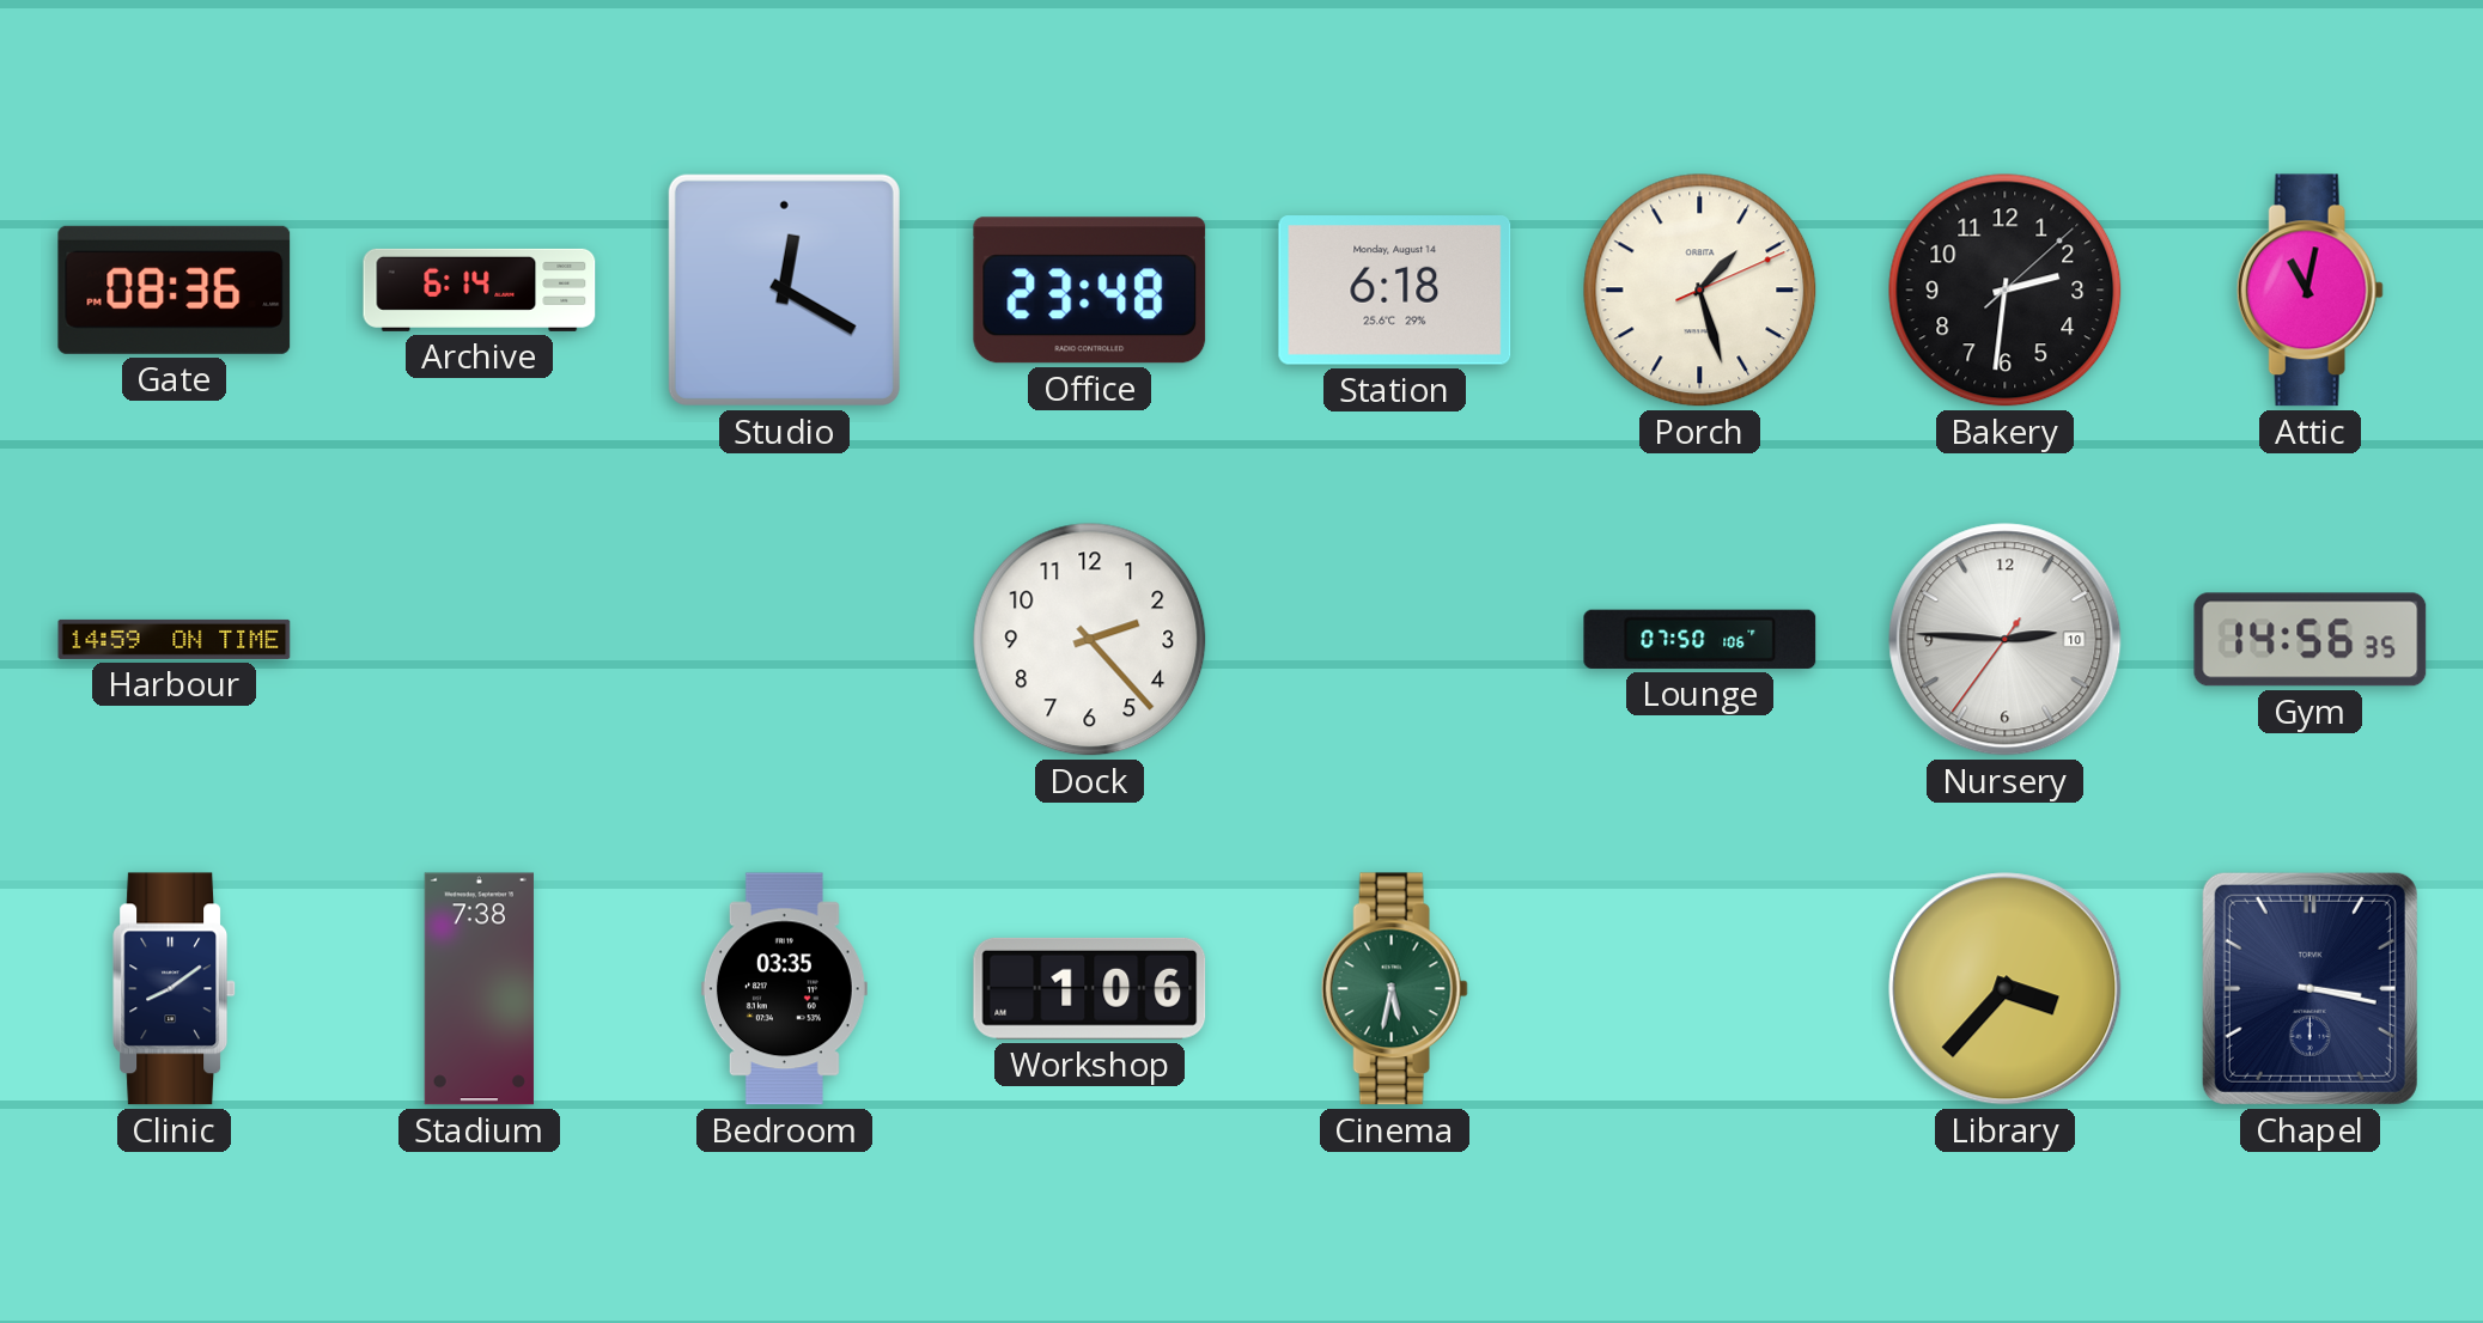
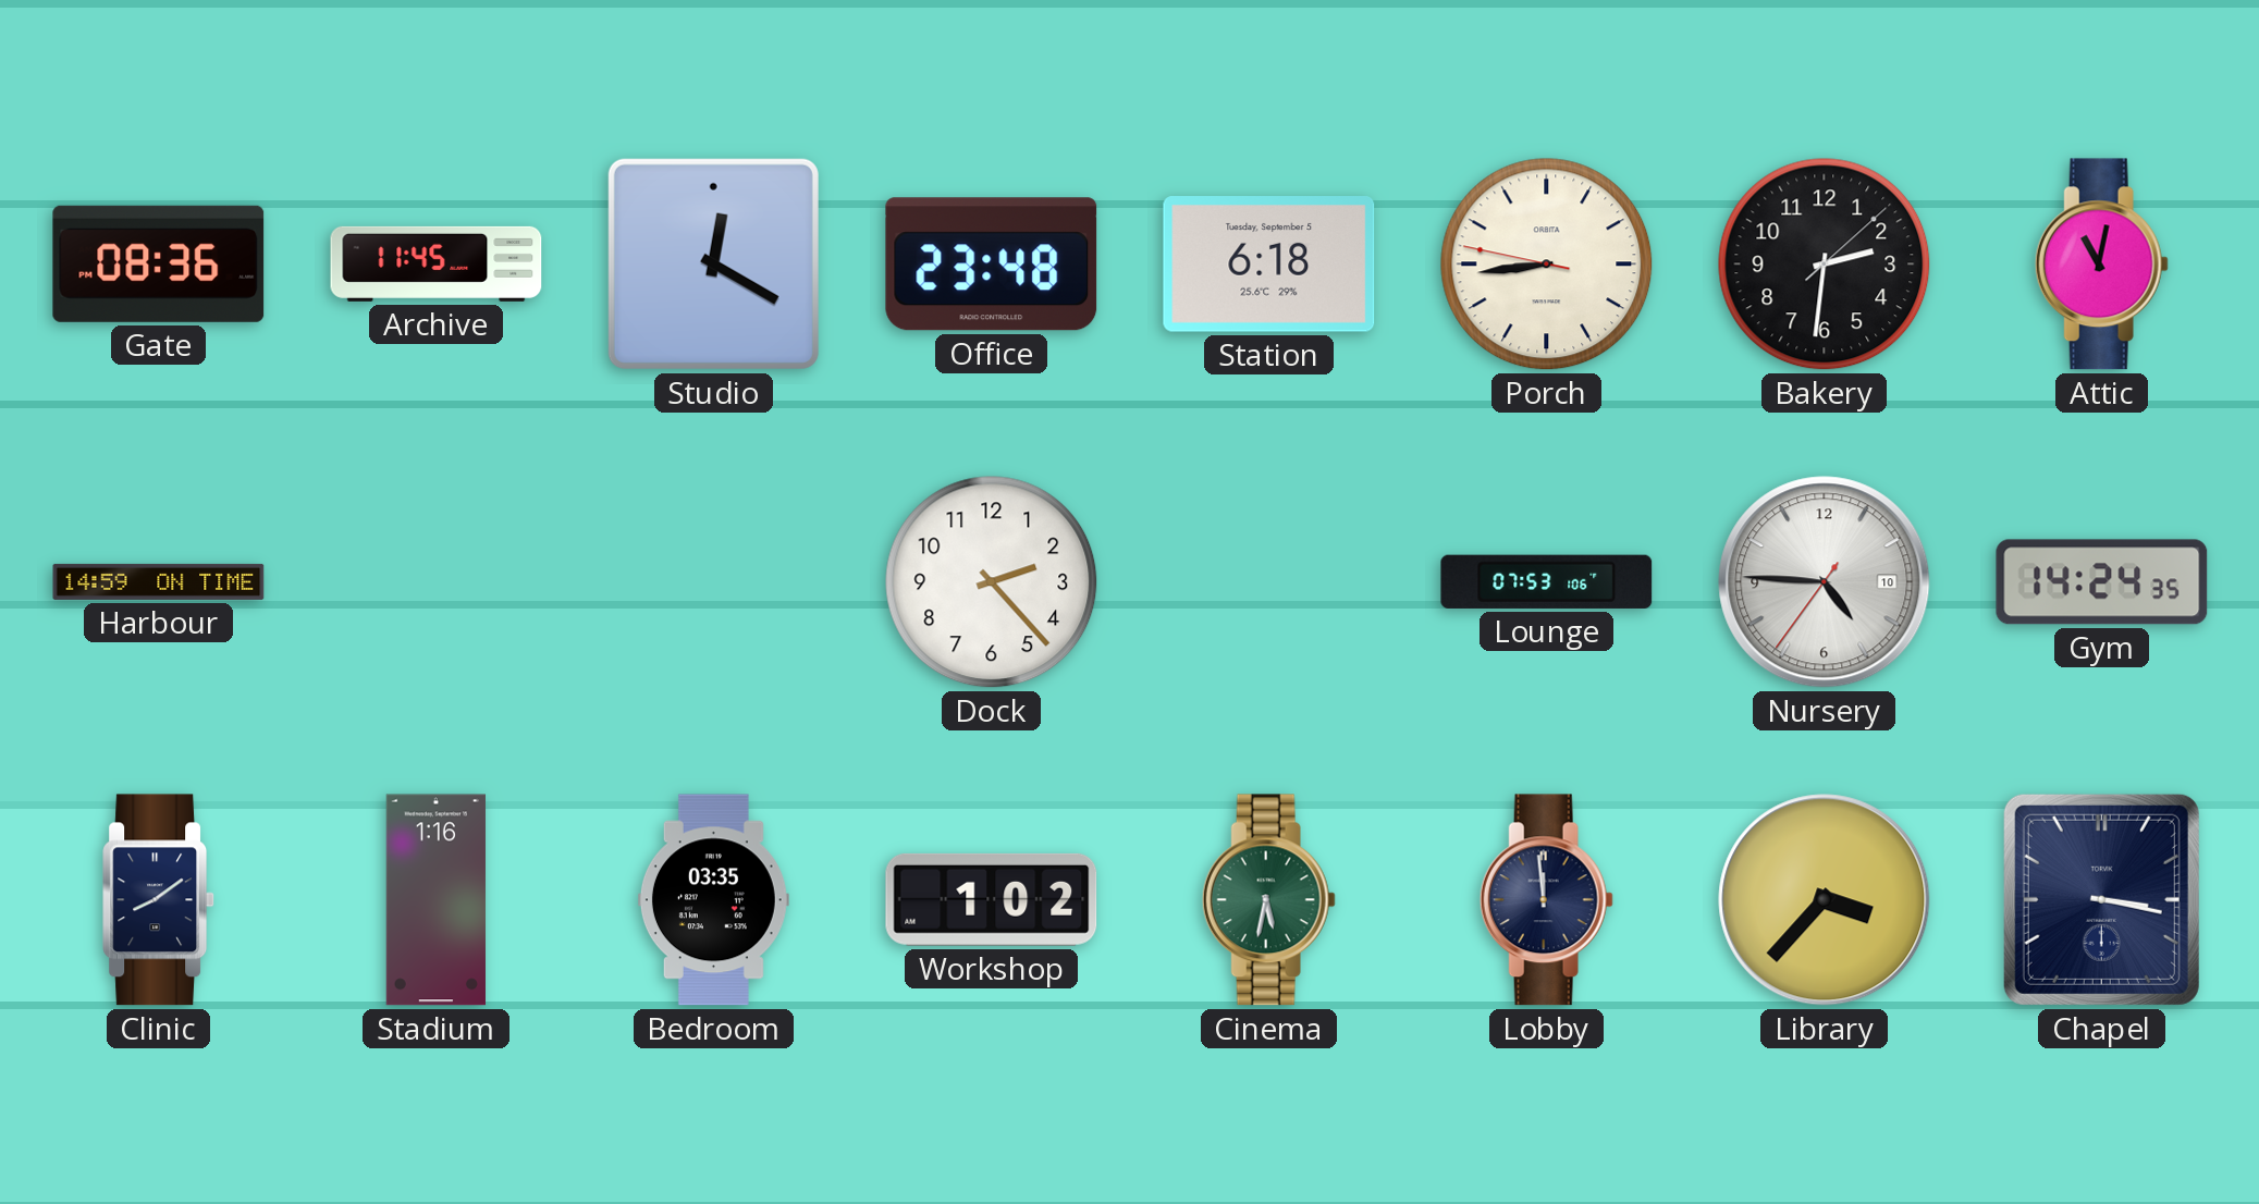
Archive: 6:14 -> 11:45 (437, 263)
Station date: Monday, August 14 -> Tuesday, September 5 (1269, 265)
Porch: 1:27 -> 8:43 (1547, 265)
Lounge: 07:50 -> 07:53 (1547, 581)
Nursery: 2:45 -> 4:45 (1825, 582)
Gym: 14:56 -> 14:24 (2102, 582)
Stadium: 7:38 -> 1:16 (435, 900)
Workshop: 1:06 -> 1:02 (992, 899)
Lobby: none -> 11:59 (1546, 900)
